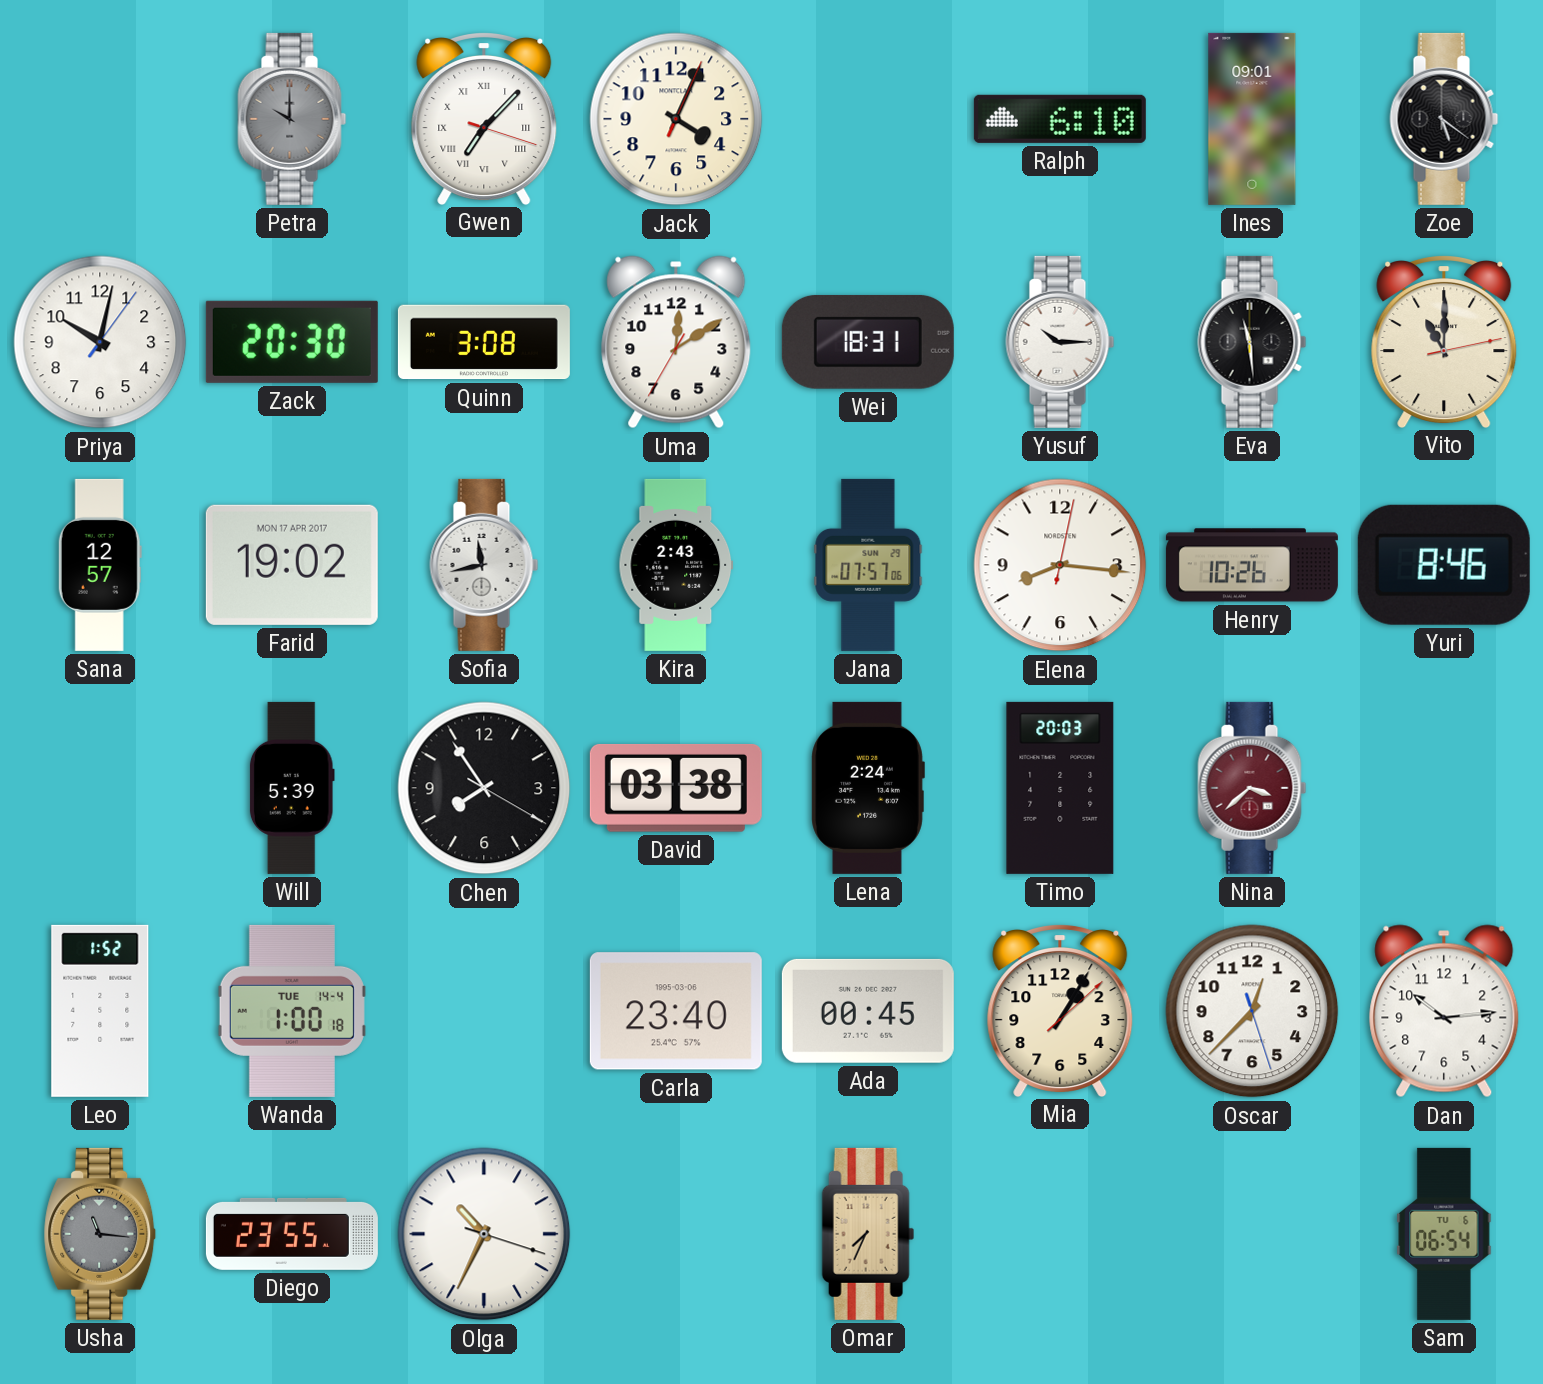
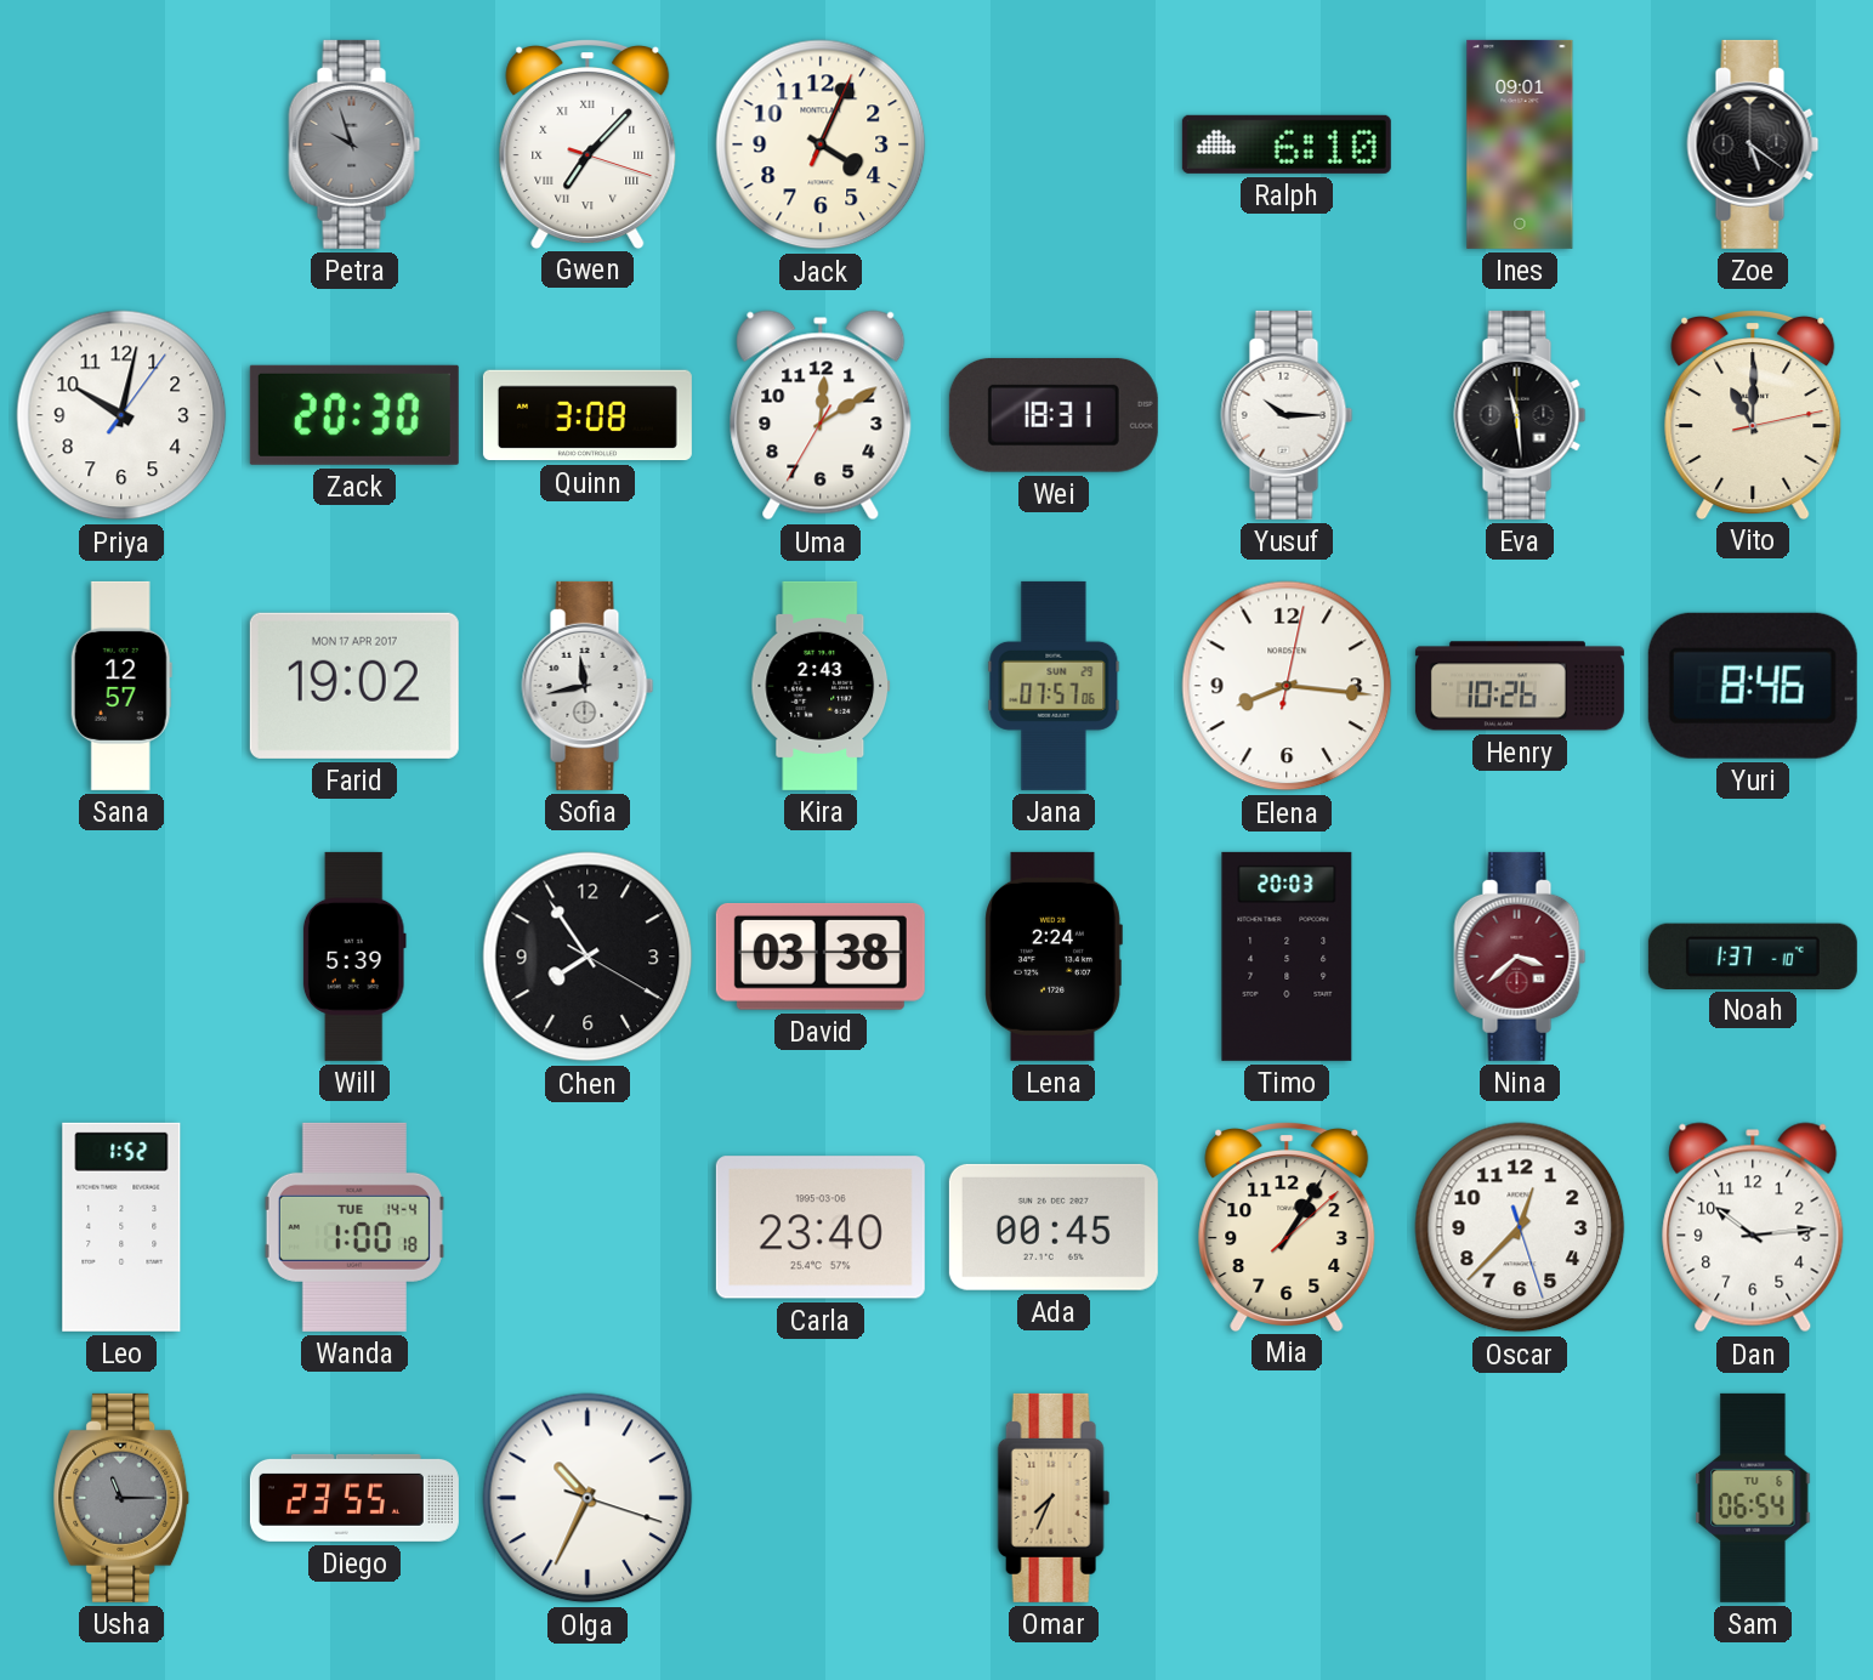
Petra: 10:00 -> 9:57 (354, 144)
Noah: none -> 1:37 (1753, 955)
Usha: 11:16 -> 11:15 (121, 1498)
